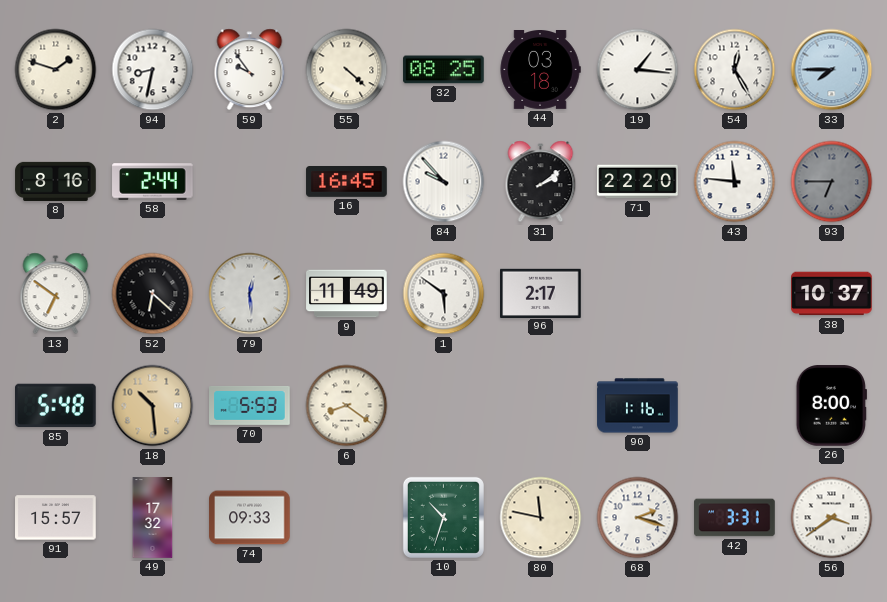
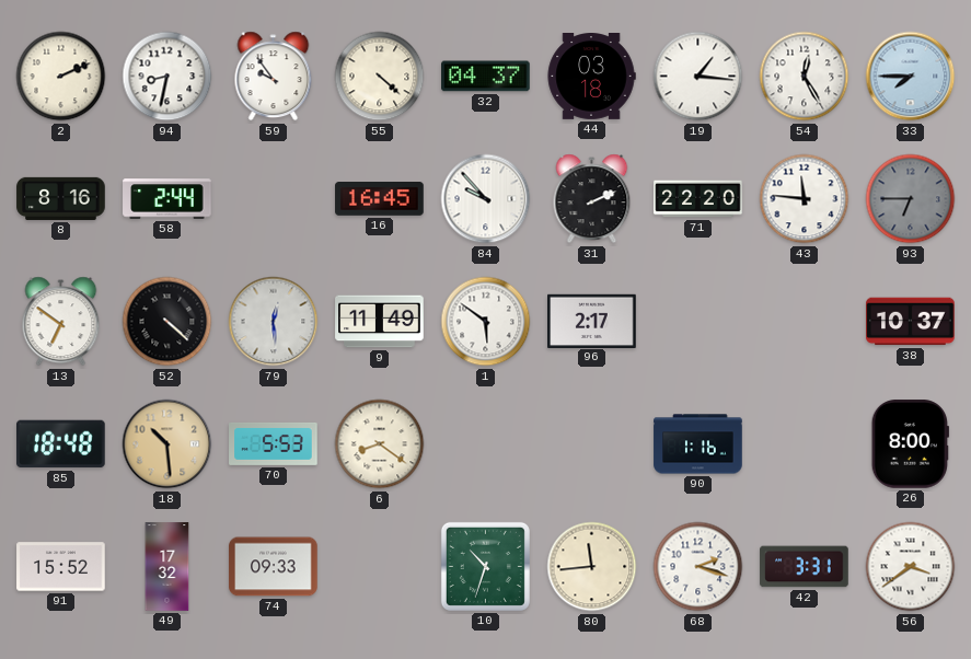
2: 1:48 -> 2:11 (61, 77)
32: 08:25 -> 04:37 (486, 77)
31: 2:09 -> 2:11 (592, 199)
52: 6:22 -> 4:22 (167, 322)
85: 5:48 -> 18:48 (61, 444)
91: 15:57 -> 15:52 (61, 567)
80: 11:47 -> 11:44 (592, 567)
